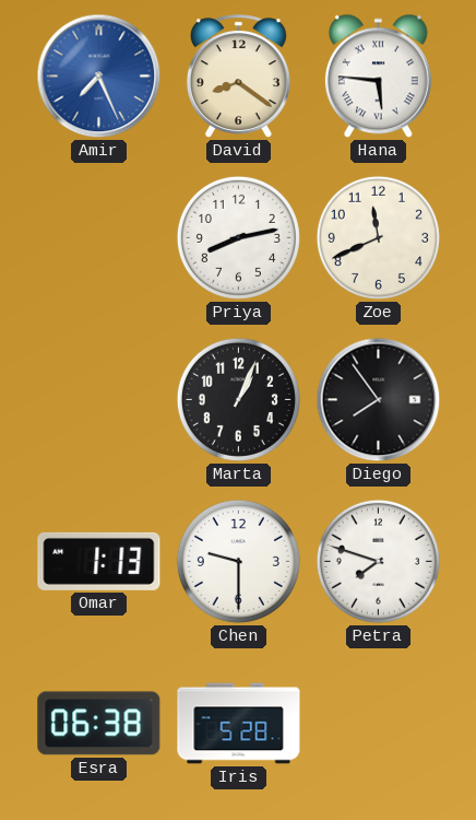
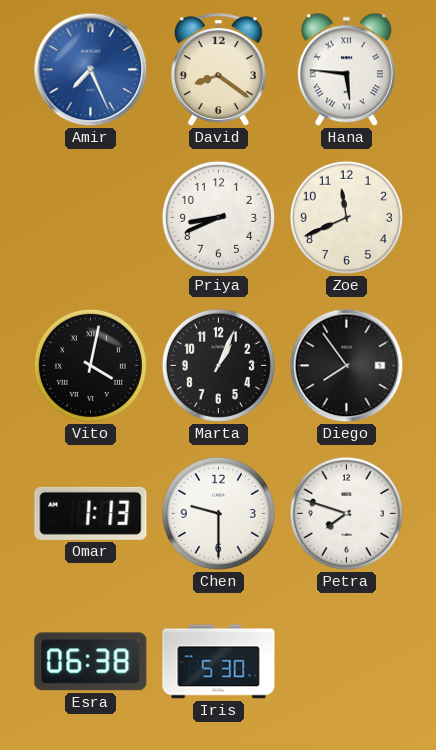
Priya: 8:13 -> 8:41 (218, 217)
Vito: none -> 4:02 (90, 365)
Iris: 5:28 -> 5:30 (219, 662)
